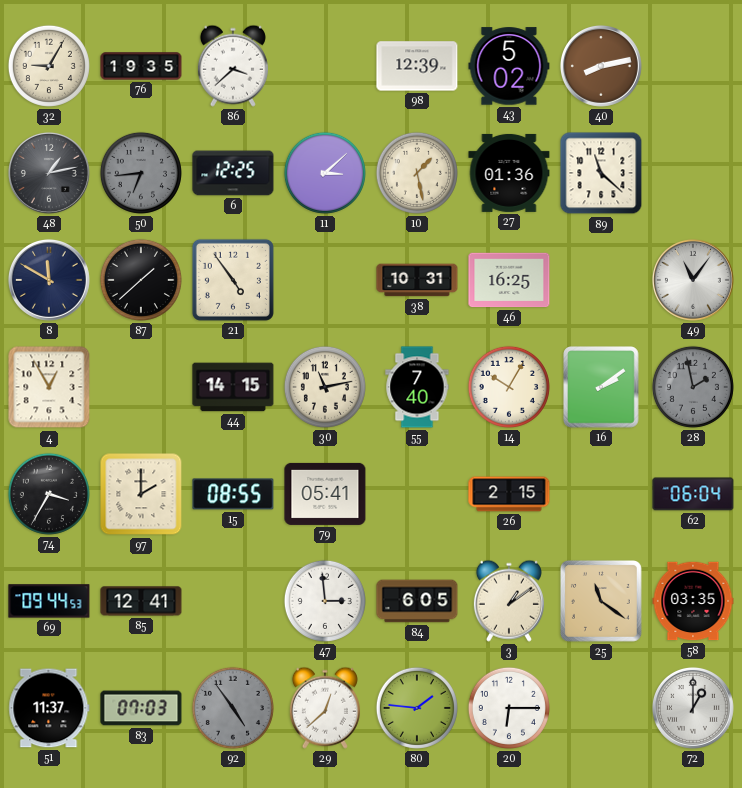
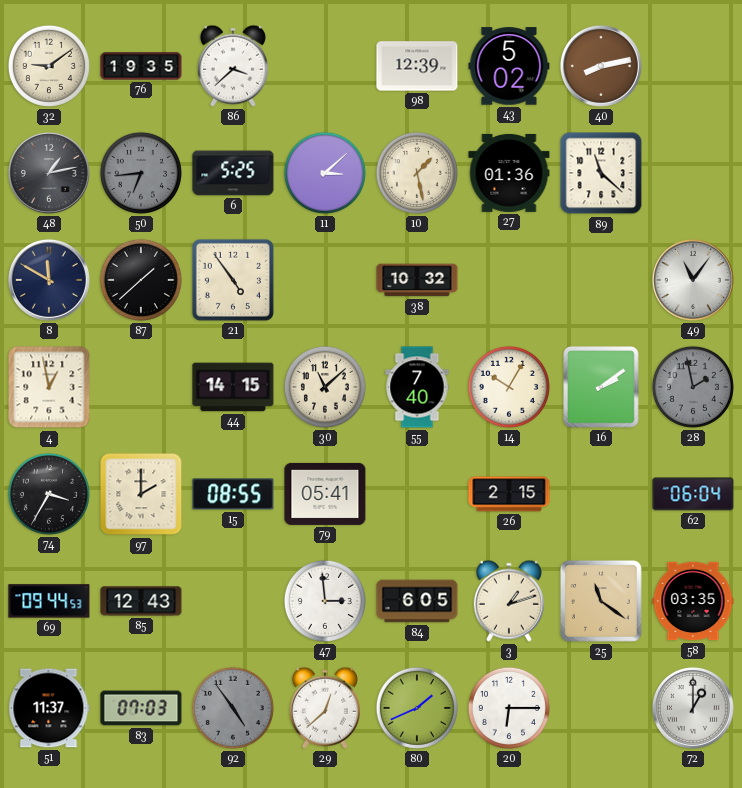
32: 9:05 -> 9:09 (49, 66)
6: 12:25 -> 5:25 (233, 173)
38: 10:31 -> 10:32 (417, 280)
46: 16:25 -> none (509, 280)
4: 12:55 -> 12:58 (49, 387)
30: 11:13 -> 11:08 (325, 387)
85: 12:41 -> 12:43 (141, 601)
3: 1:09 -> 1:12 (509, 601)
80: 1:46 -> 1:41 (417, 708)
